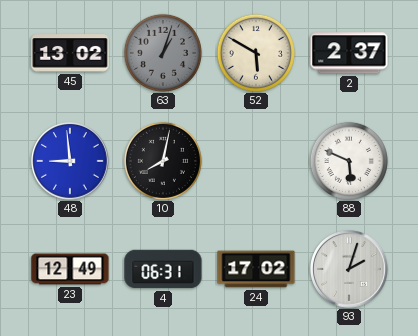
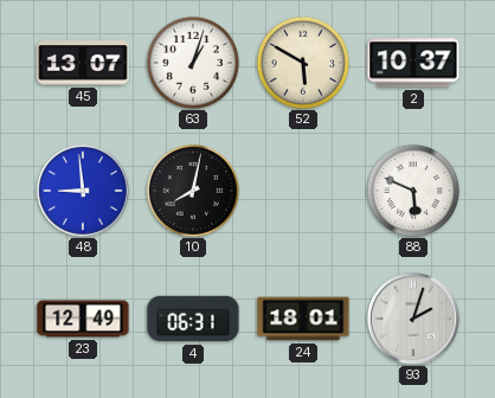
45: 13:02 -> 13:07 (83, 63)
63 dial: grey -> white (193, 63)
2: 2:37 -> 10:37 (413, 63)
24: 17:02 -> 18:01 (303, 319)
